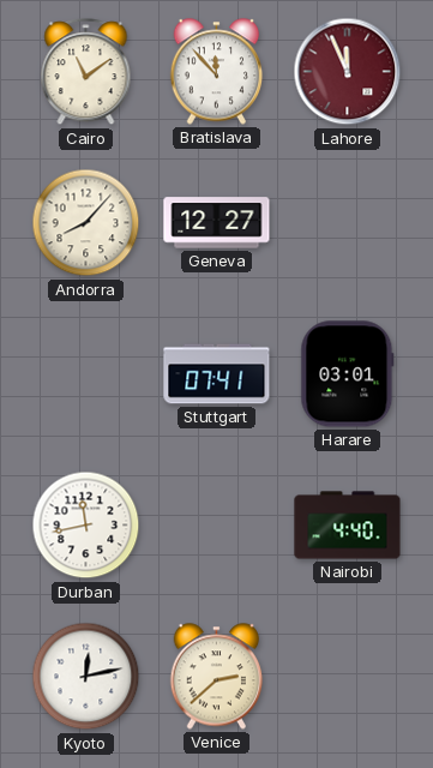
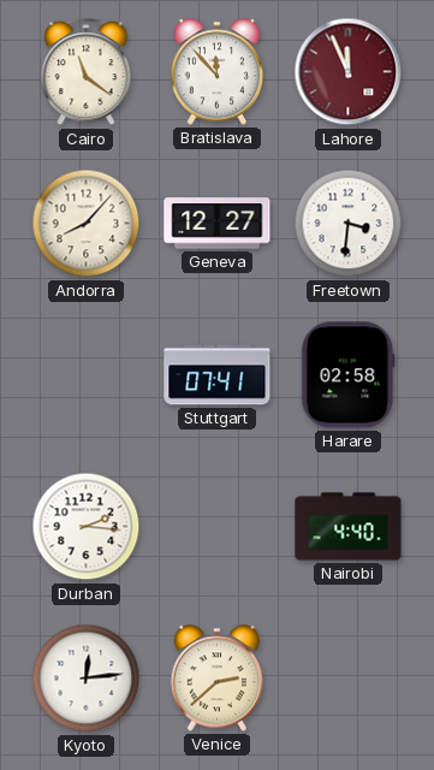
Cairo: 11:09 -> 11:21 (87, 72)
Freetown: none -> 3:31 (349, 224)
Harare: 03:01 -> 02:58 (349, 375)
Durban: 11:43 -> 2:16 (87, 527)
Kyoto: 12:13 -> 12:14 (87, 679)
